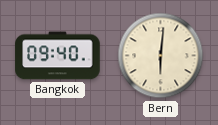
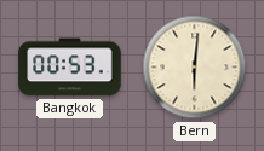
Bangkok: 09:40 -> 00:53 (70, 68)
